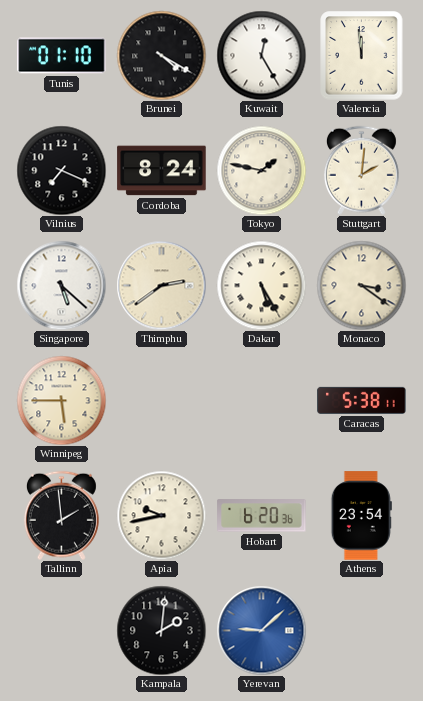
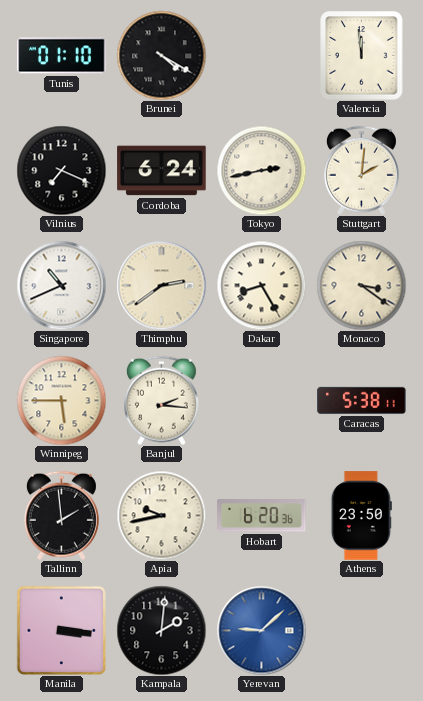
Kuwait: 12:25 -> none (261, 55)
Cordoba: 8:24 -> 6:24 (162, 171)
Tokyo: 1:47 -> 2:43 (261, 170)
Singapore: 5:22 -> 10:41 (61, 285)
Dakar: 5:25 -> 8:25 (261, 285)
Banjul: none -> 2:16 (161, 400)
Athens: 23:54 -> 23:50 (361, 516)
Manila: none -> 3:16 (61, 630)
